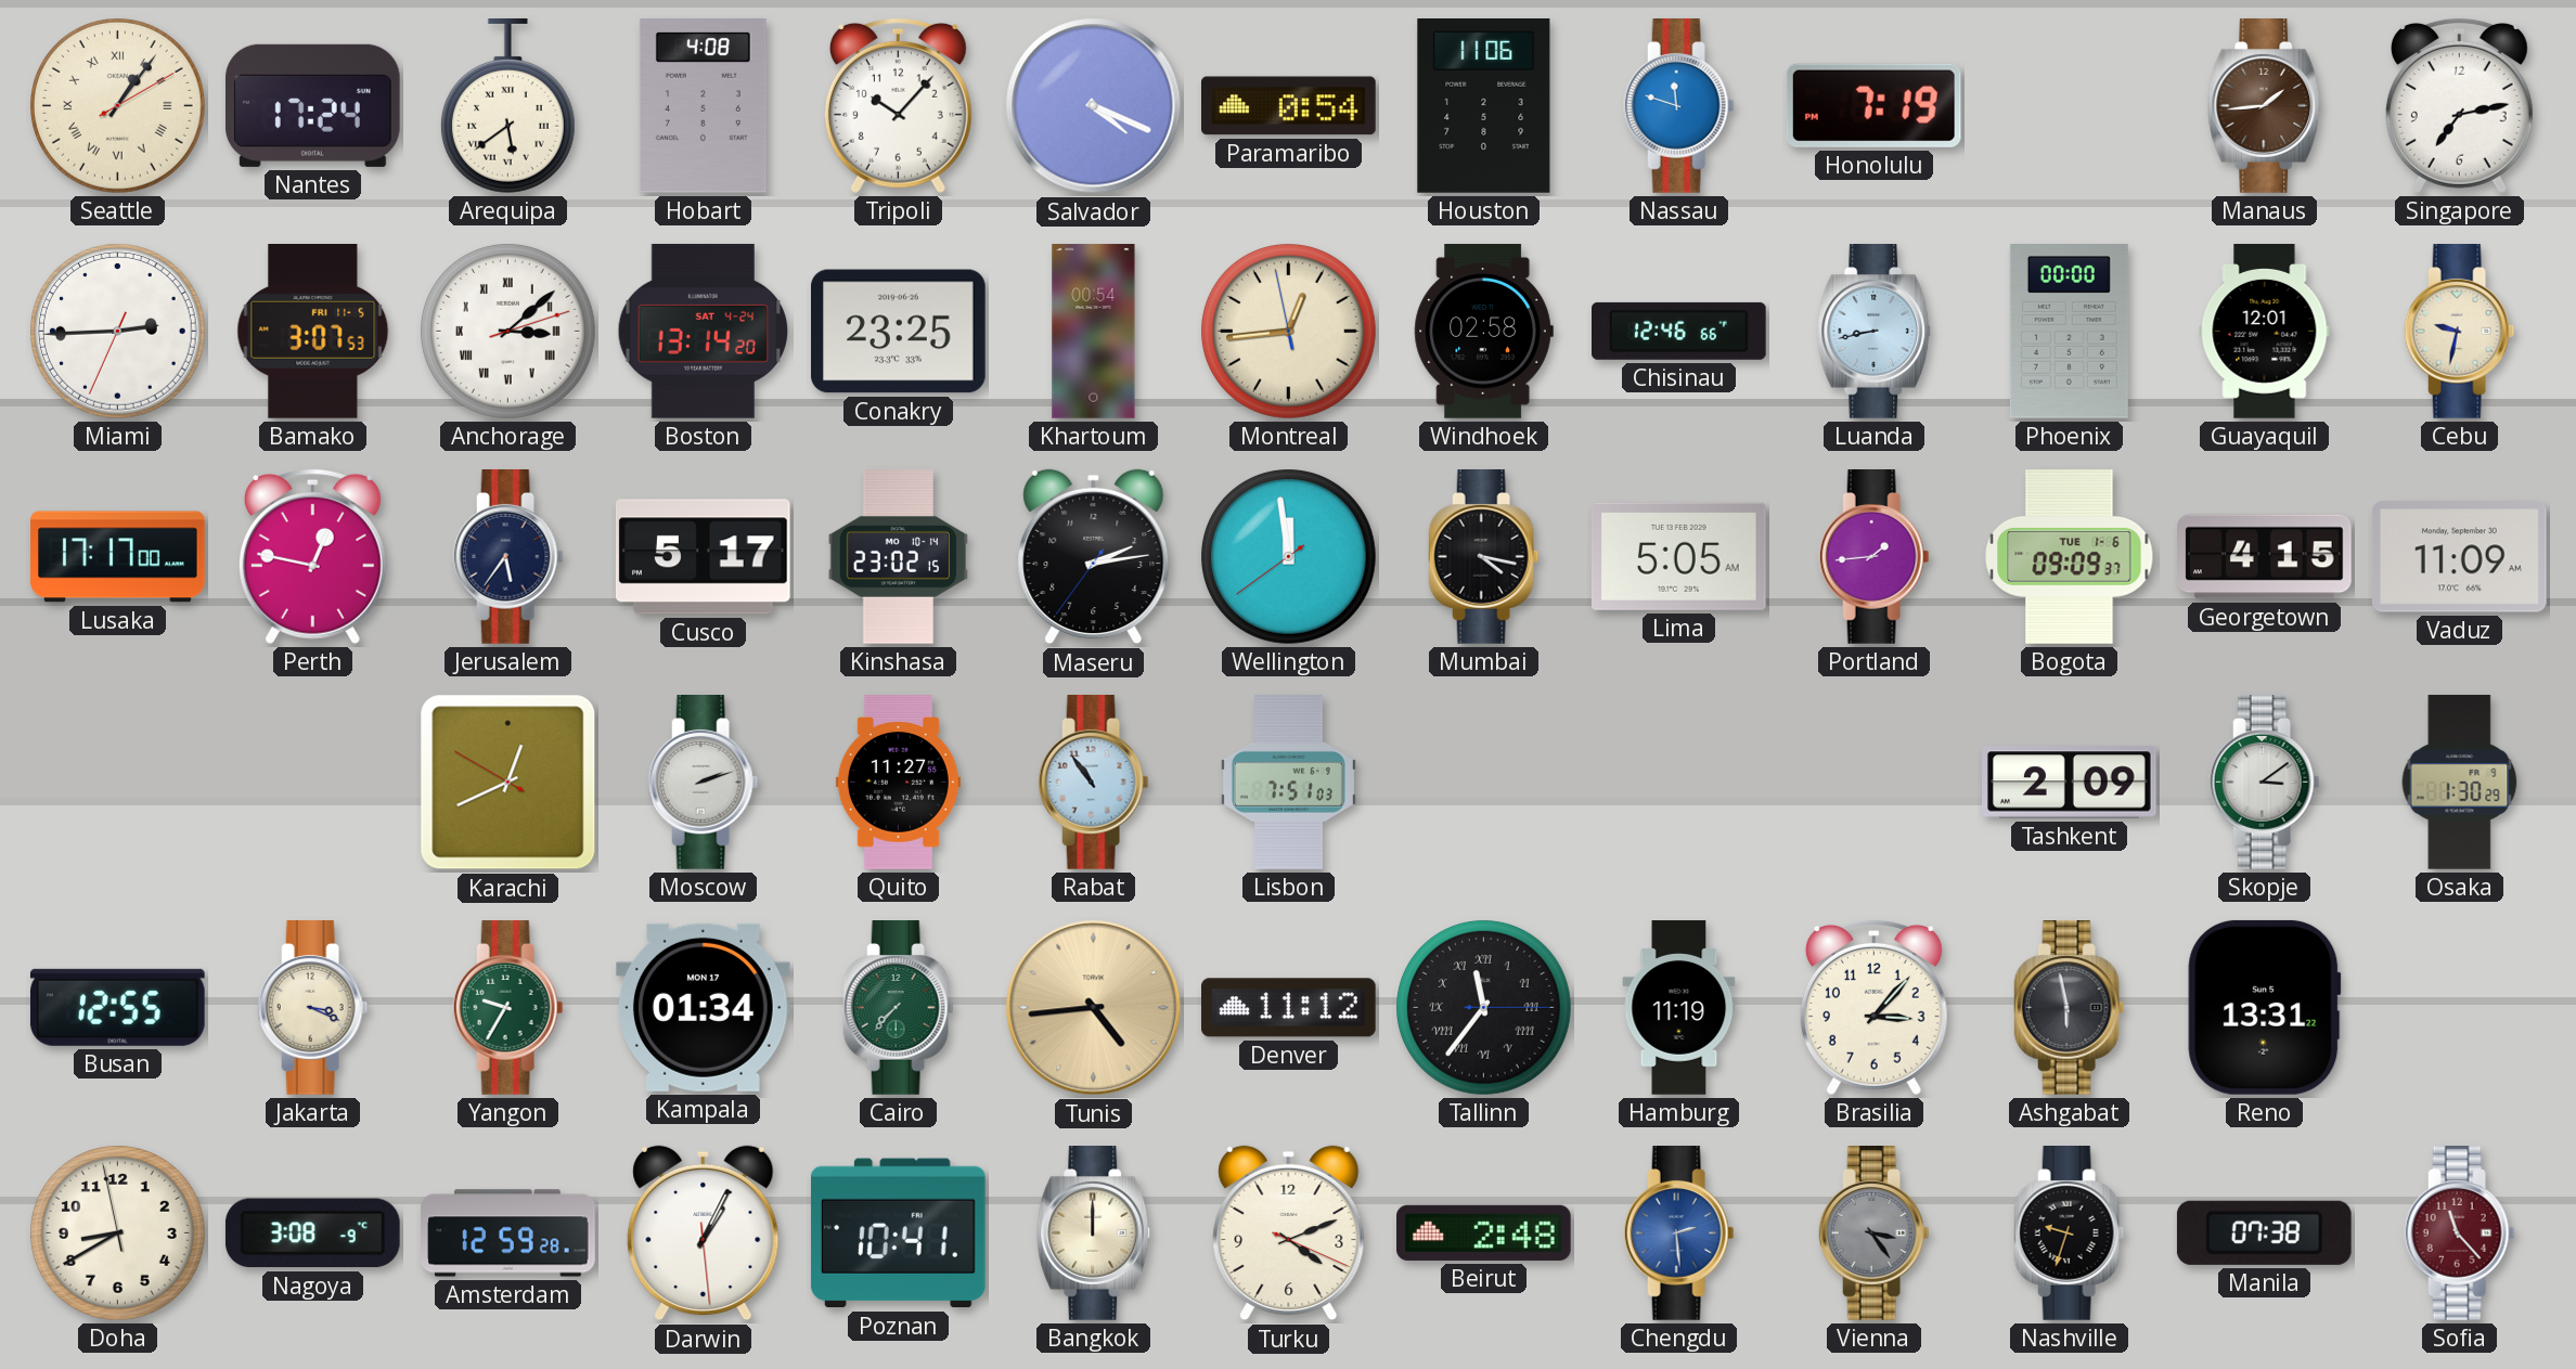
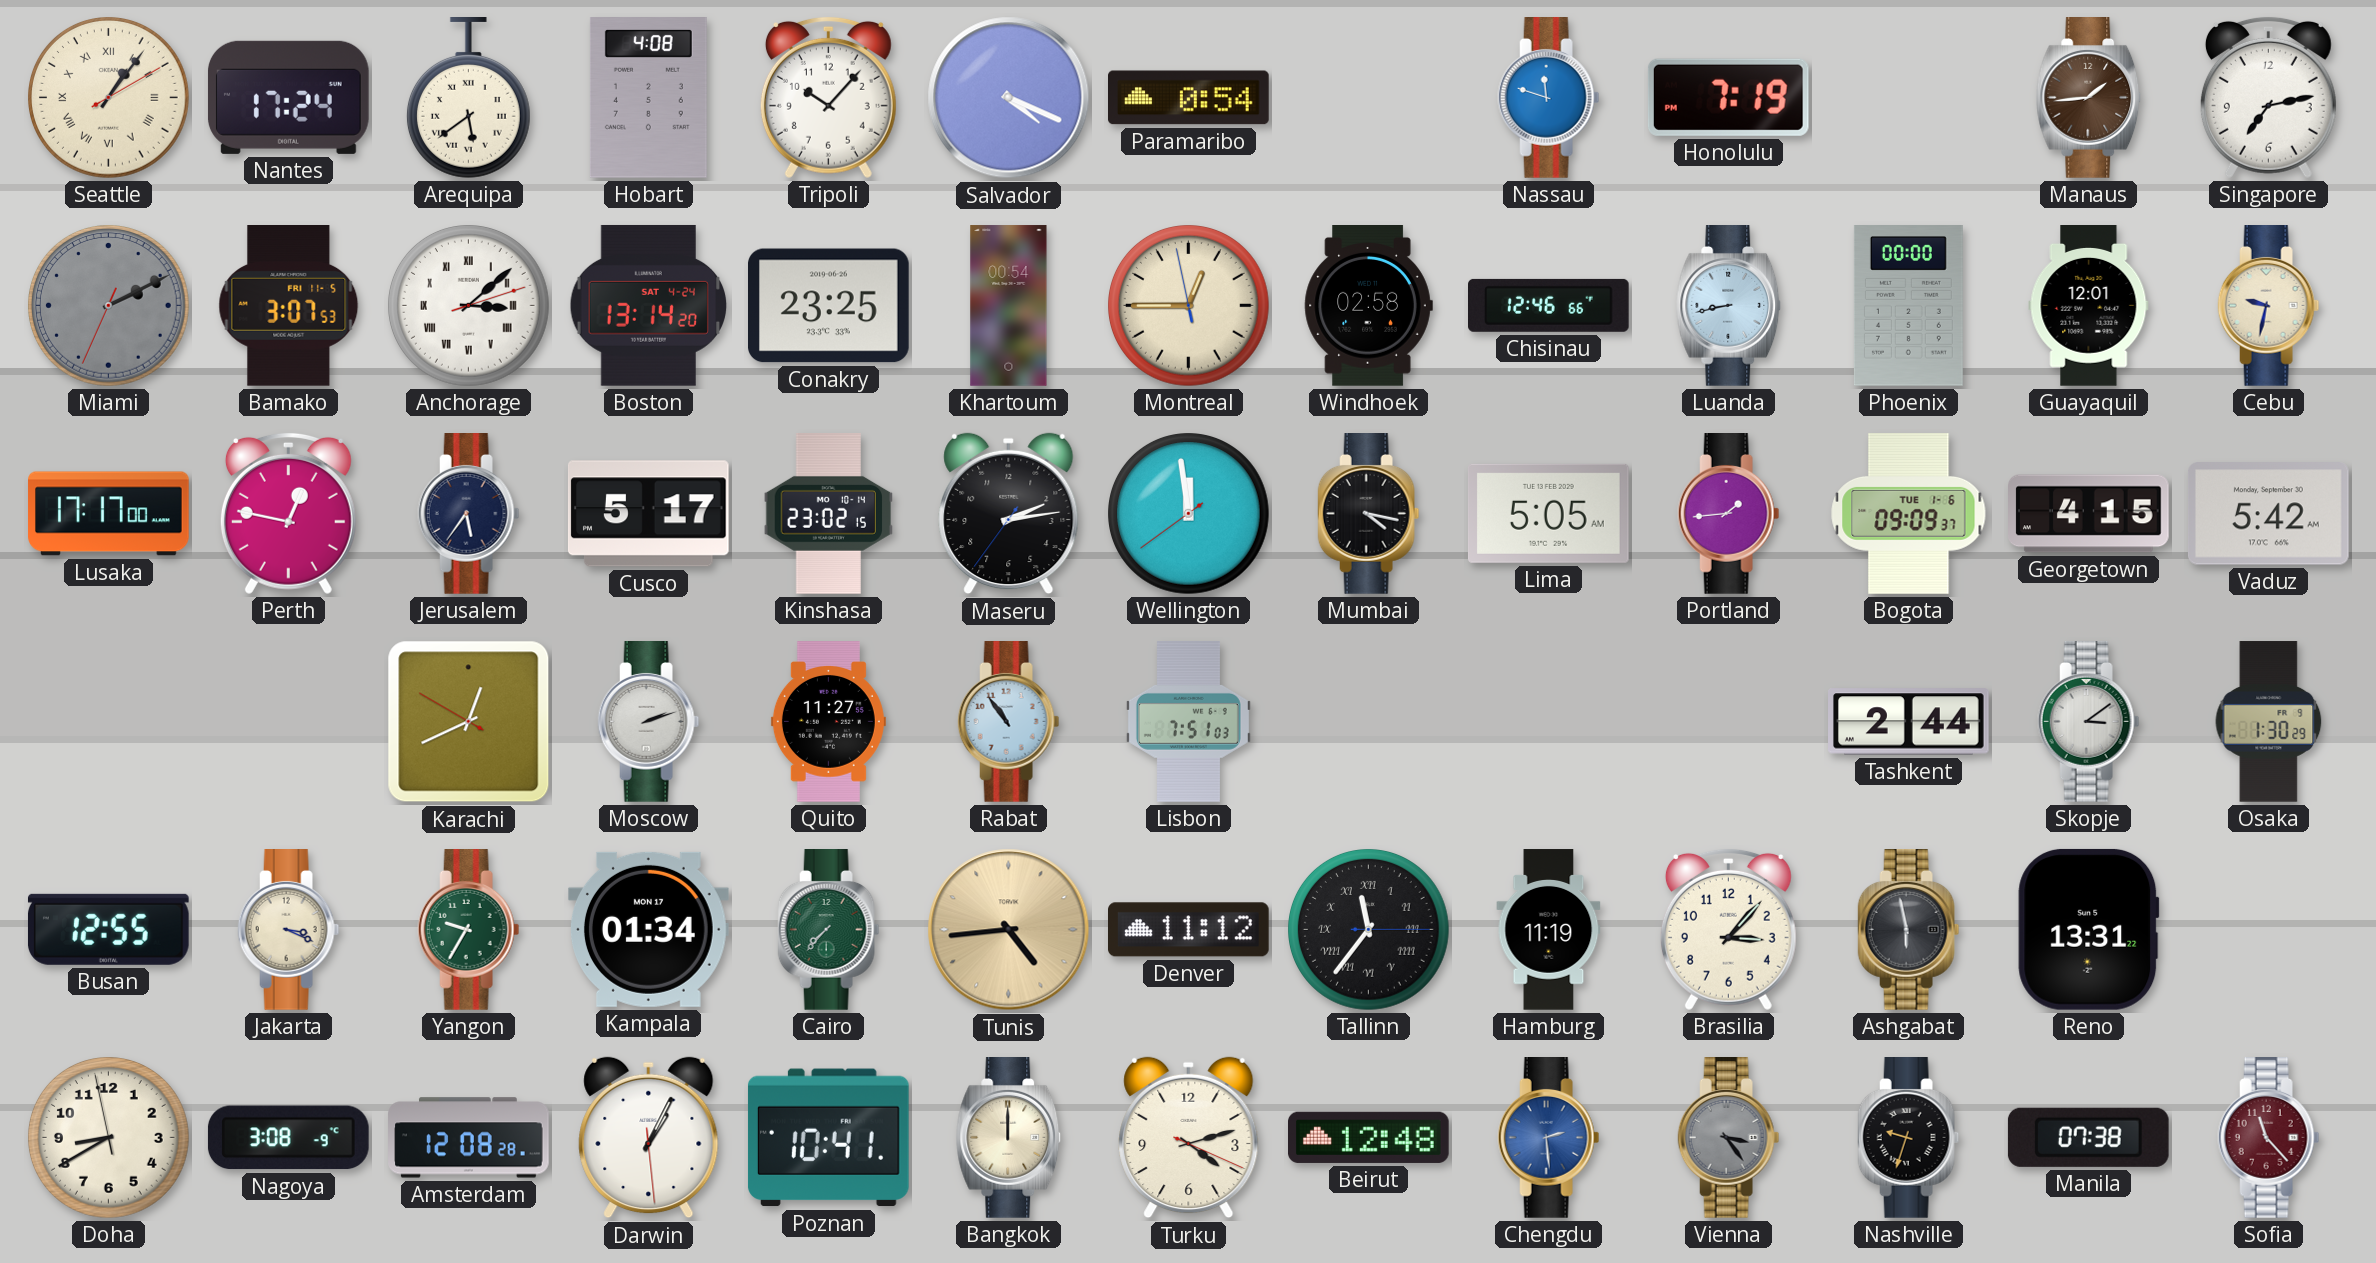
Houston: 11:06 -> none (1484, 106)
Miami: 2:44 -> 2:10 (109, 306)
Miami dial: white -> grey (109, 306)
Montreal: 12:43 -> 12:44 (1189, 306)
Vaduz: 11:09 -> 5:42 (2268, 514)
Tashkent: 2:09 -> 2:44 (1909, 722)
Amsterdam: 12:59 -> 12:08 (469, 1138)
Turku: 4:11 -> 4:12 (1189, 1138)
Beirut: 2:48 -> 12:48 (1369, 1137)
